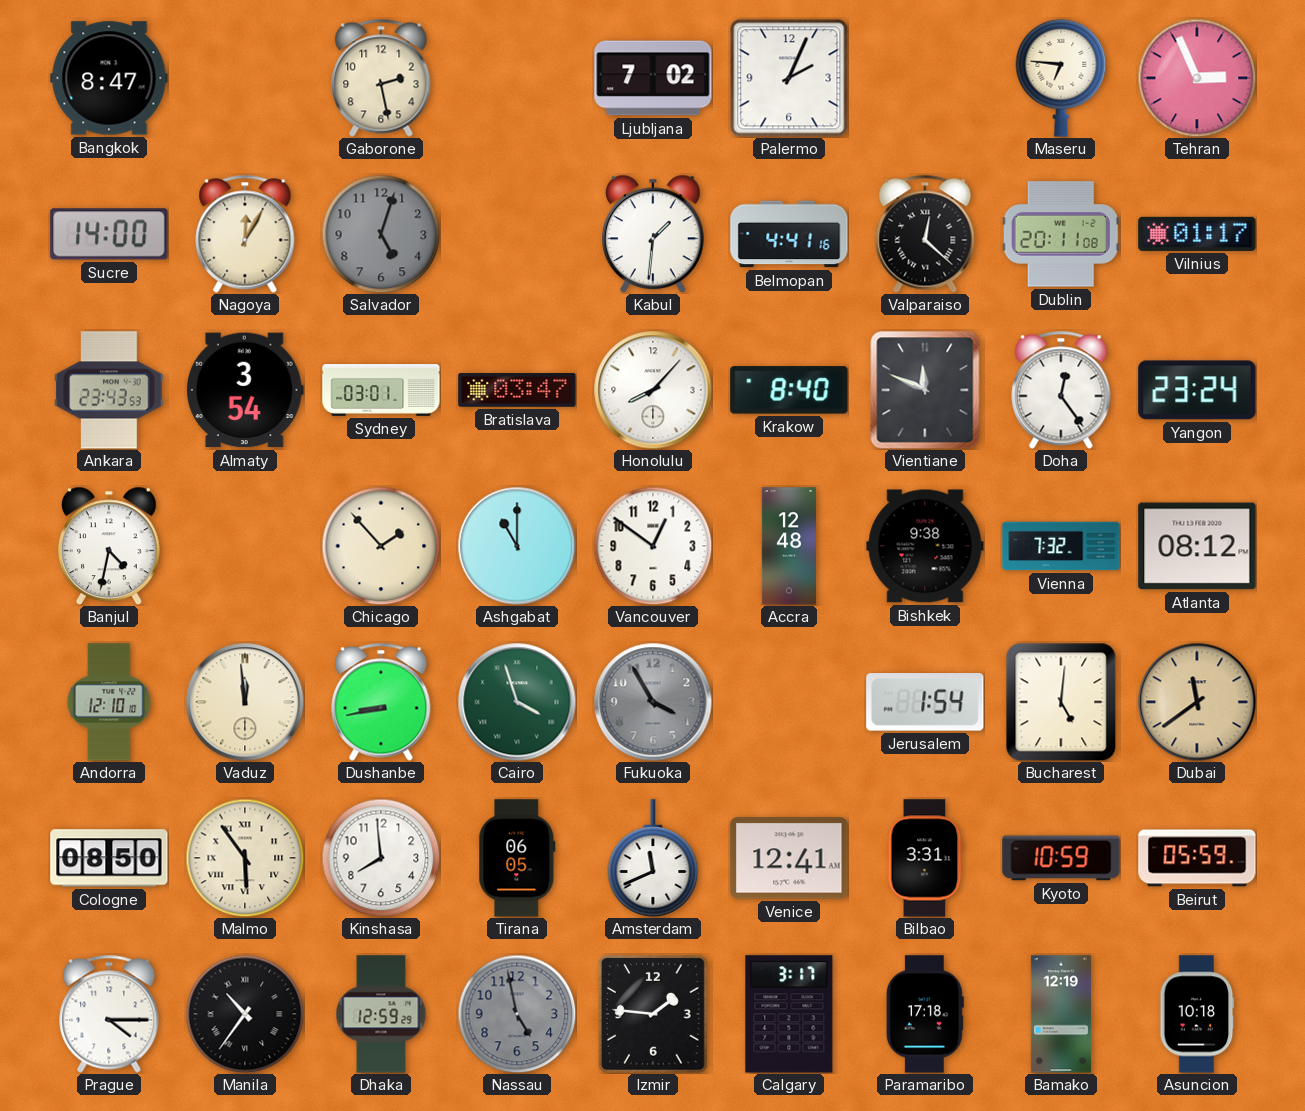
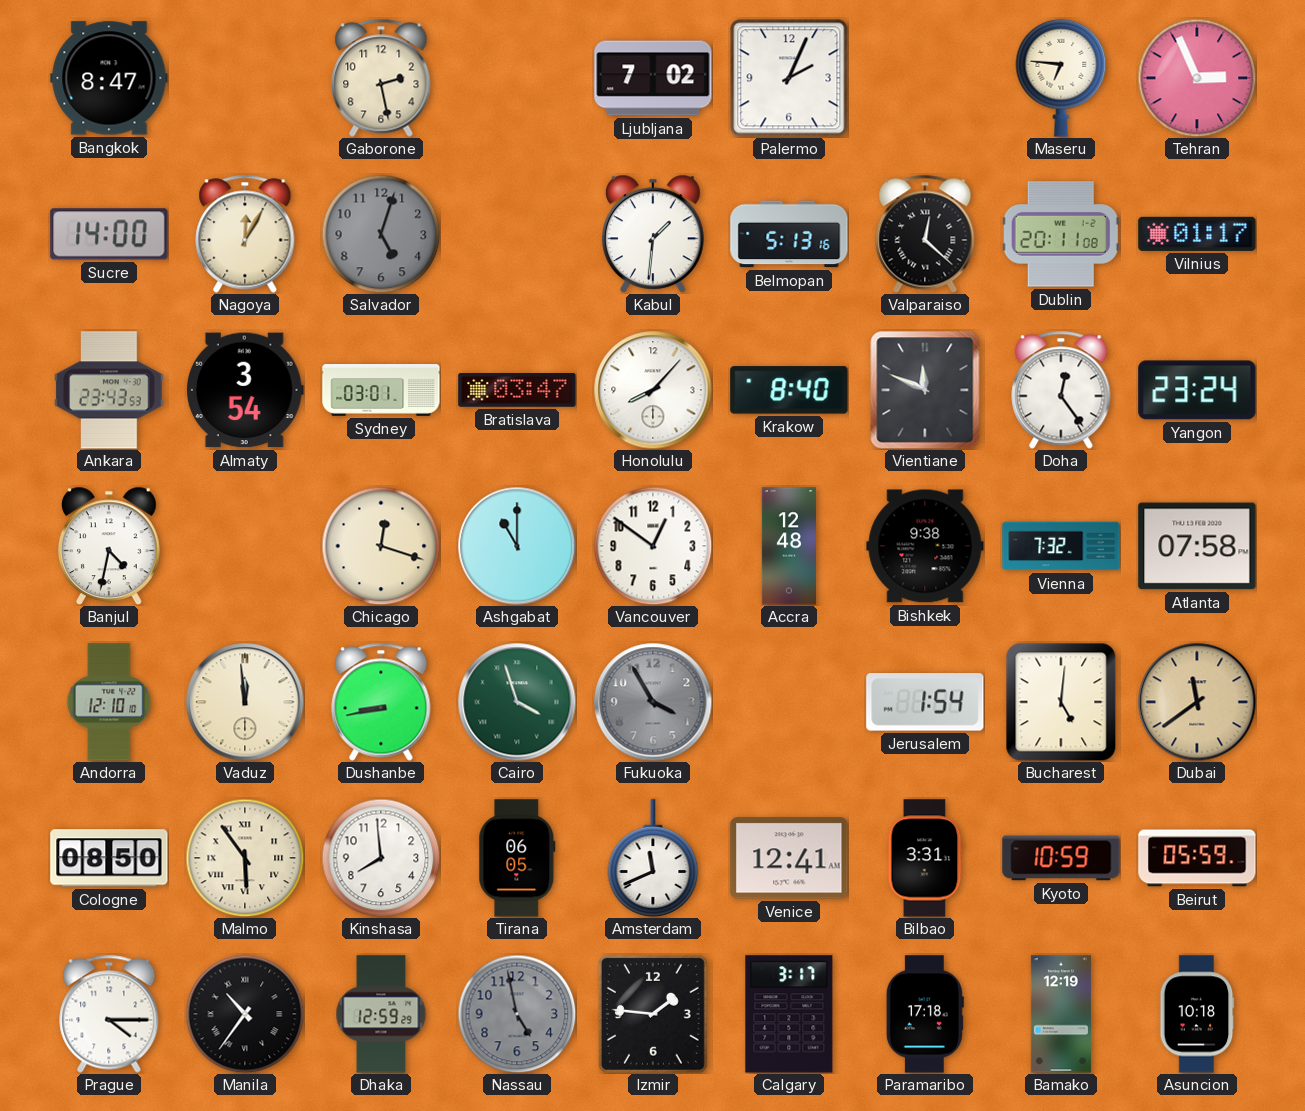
Belmopan: 4:41 -> 5:13 (789, 234)
Chicago: 1:53 -> 12:18 (381, 546)
Atlanta: 08:12 -> 07:58 (1197, 546)
